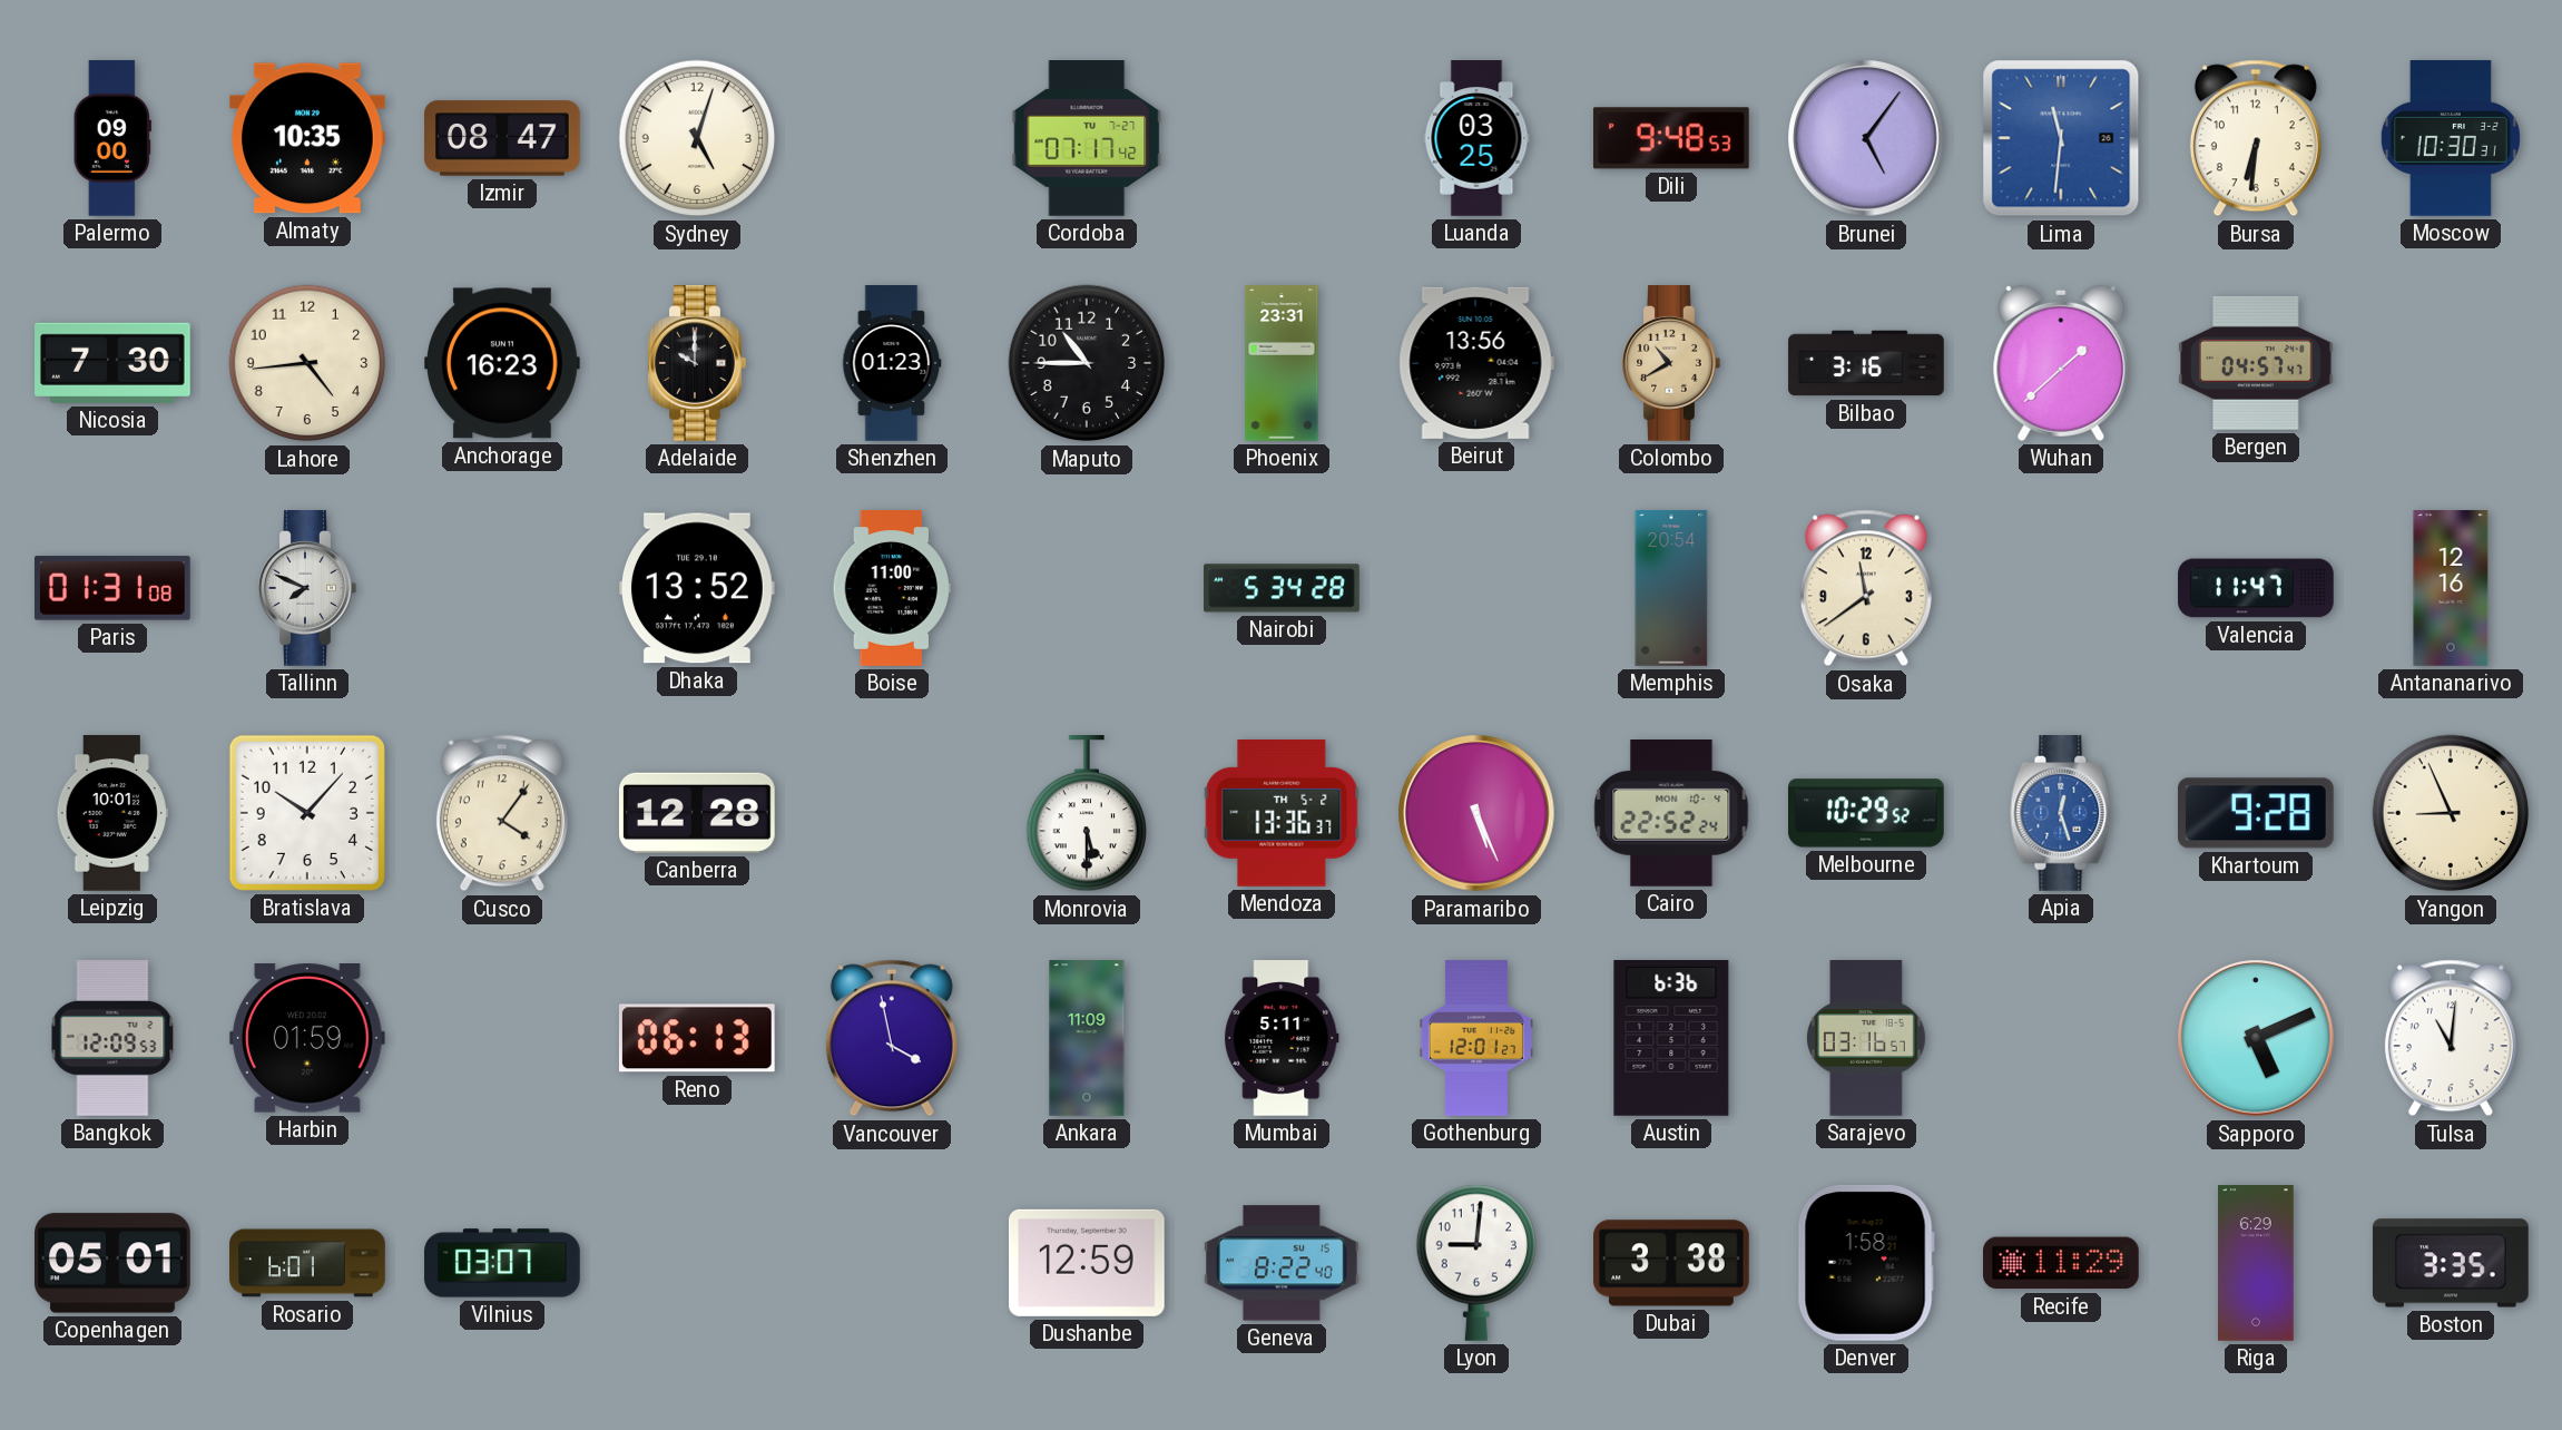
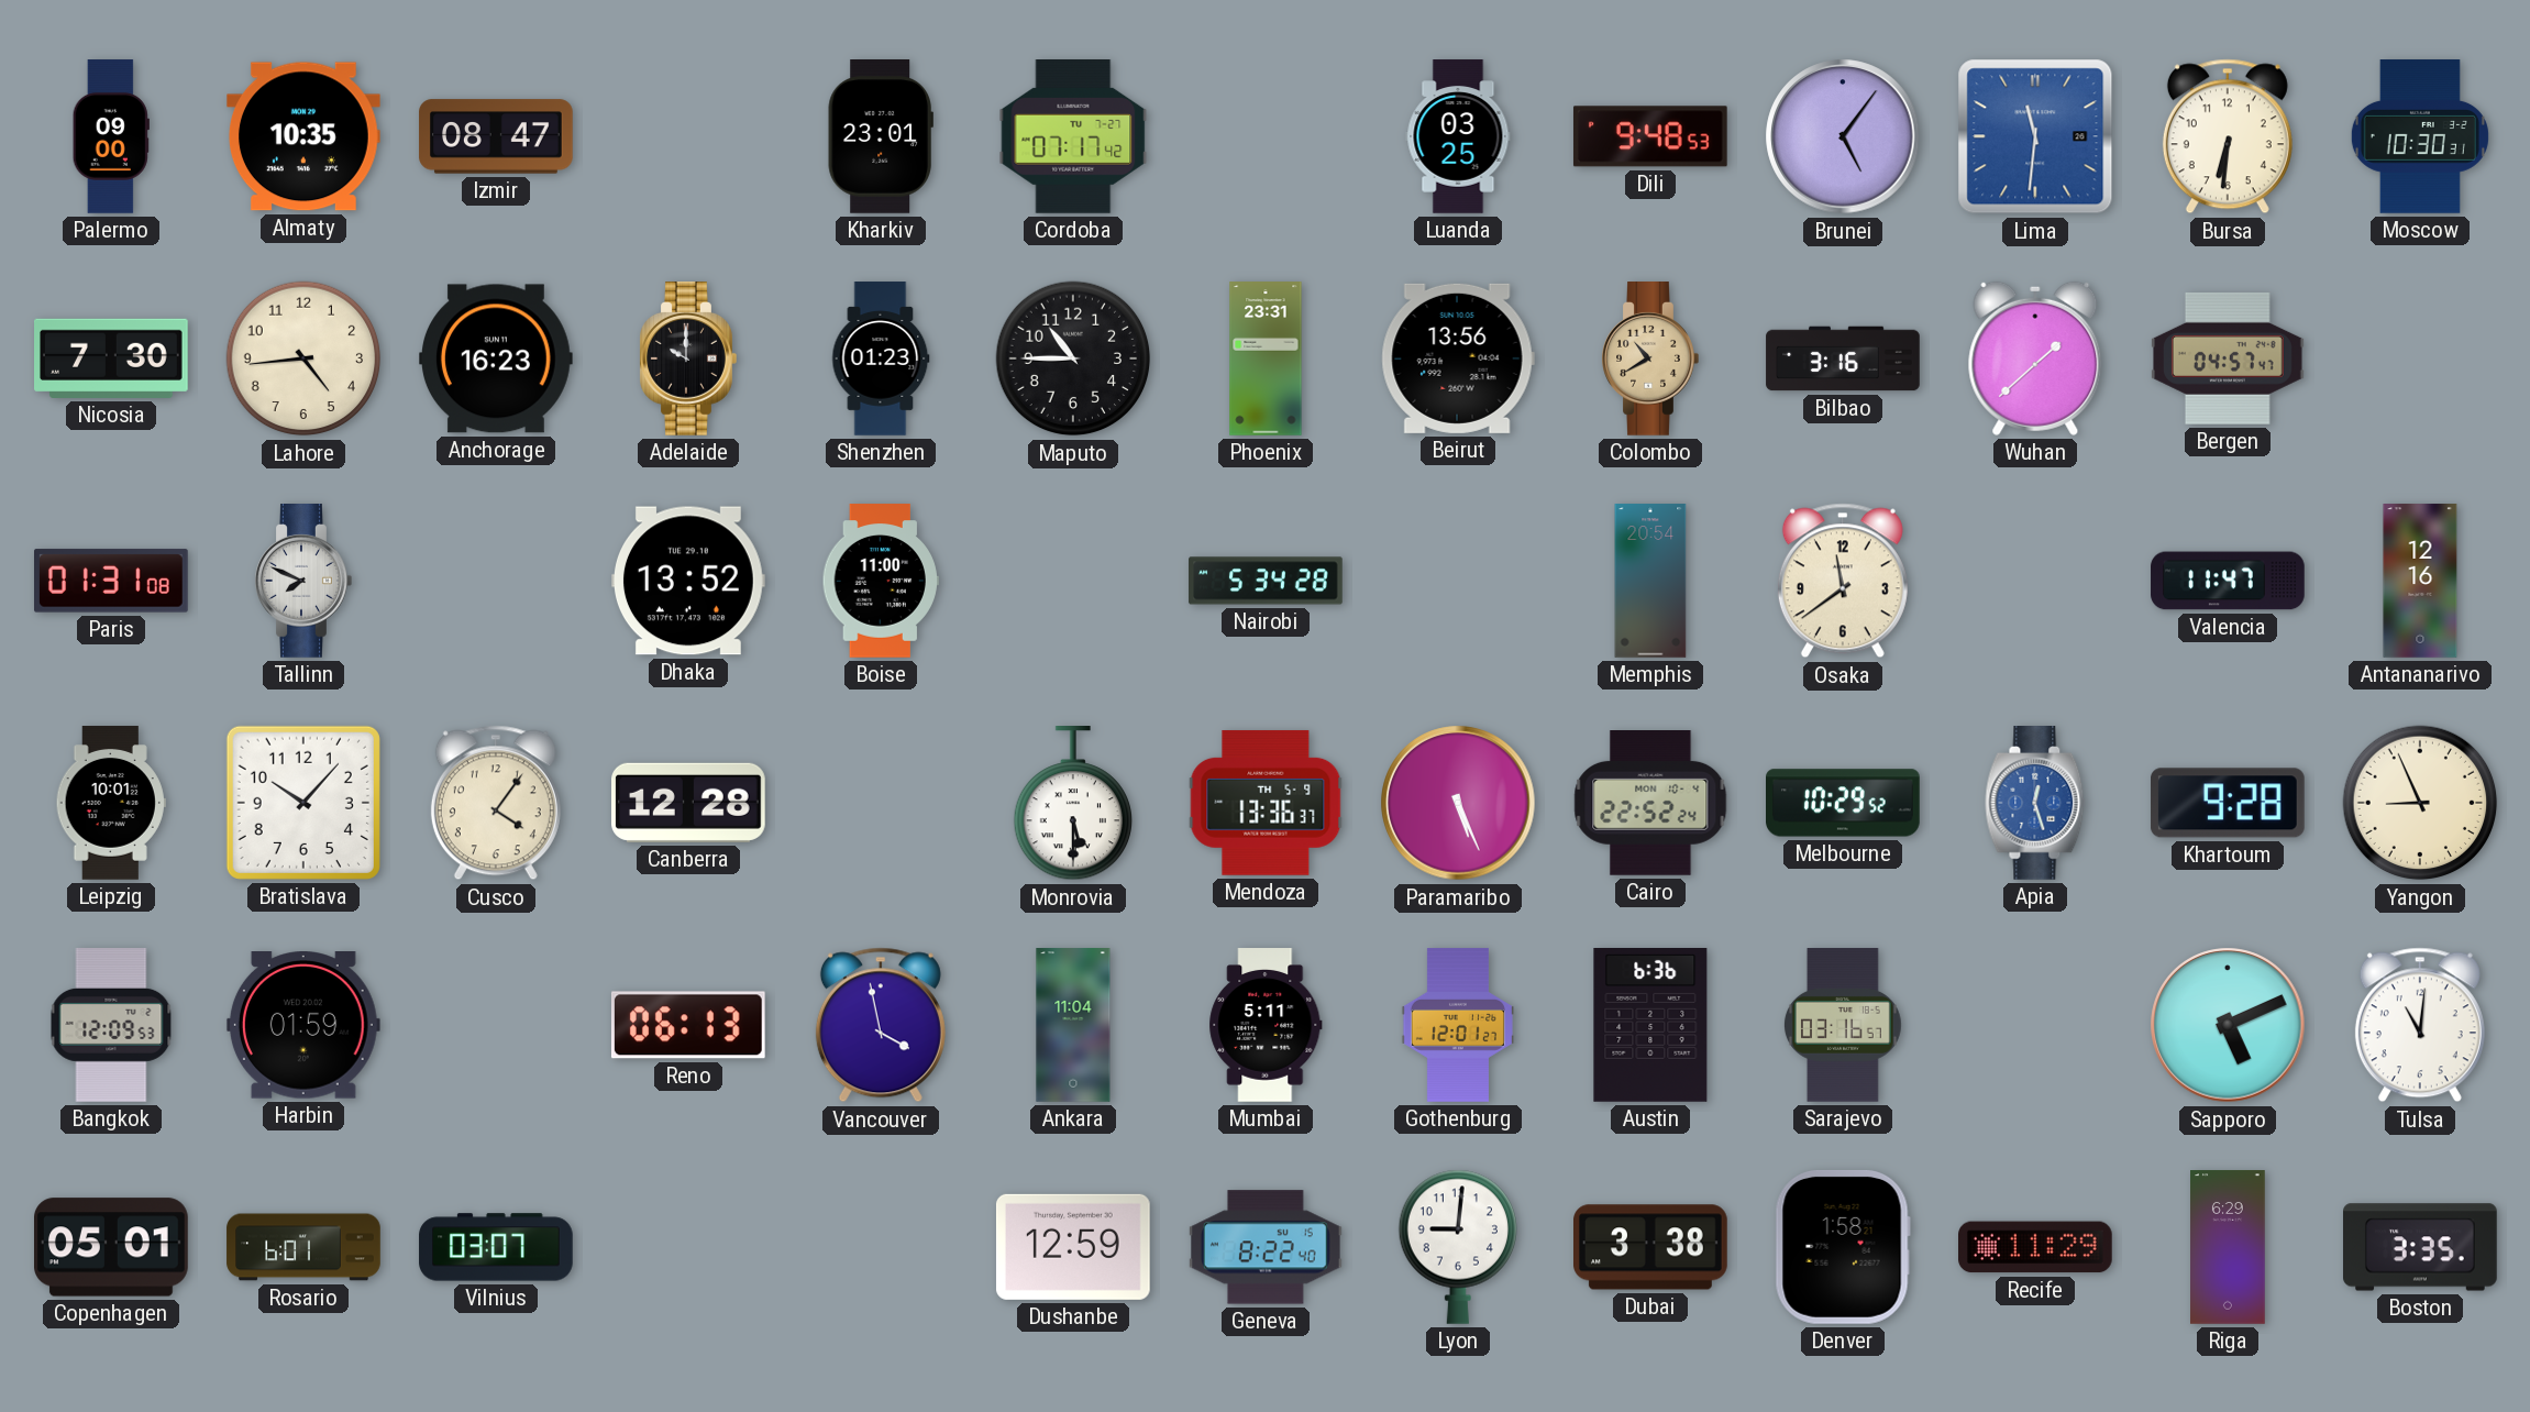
Sydney: 5:03 -> none (697, 138)
Kharkiv: none -> 23:01 (881, 137)
Mendoza date: TH 5-2 -> TH 5-9 (1266, 803)
Ankara: 11:09 -> 11:04 (1073, 1025)
